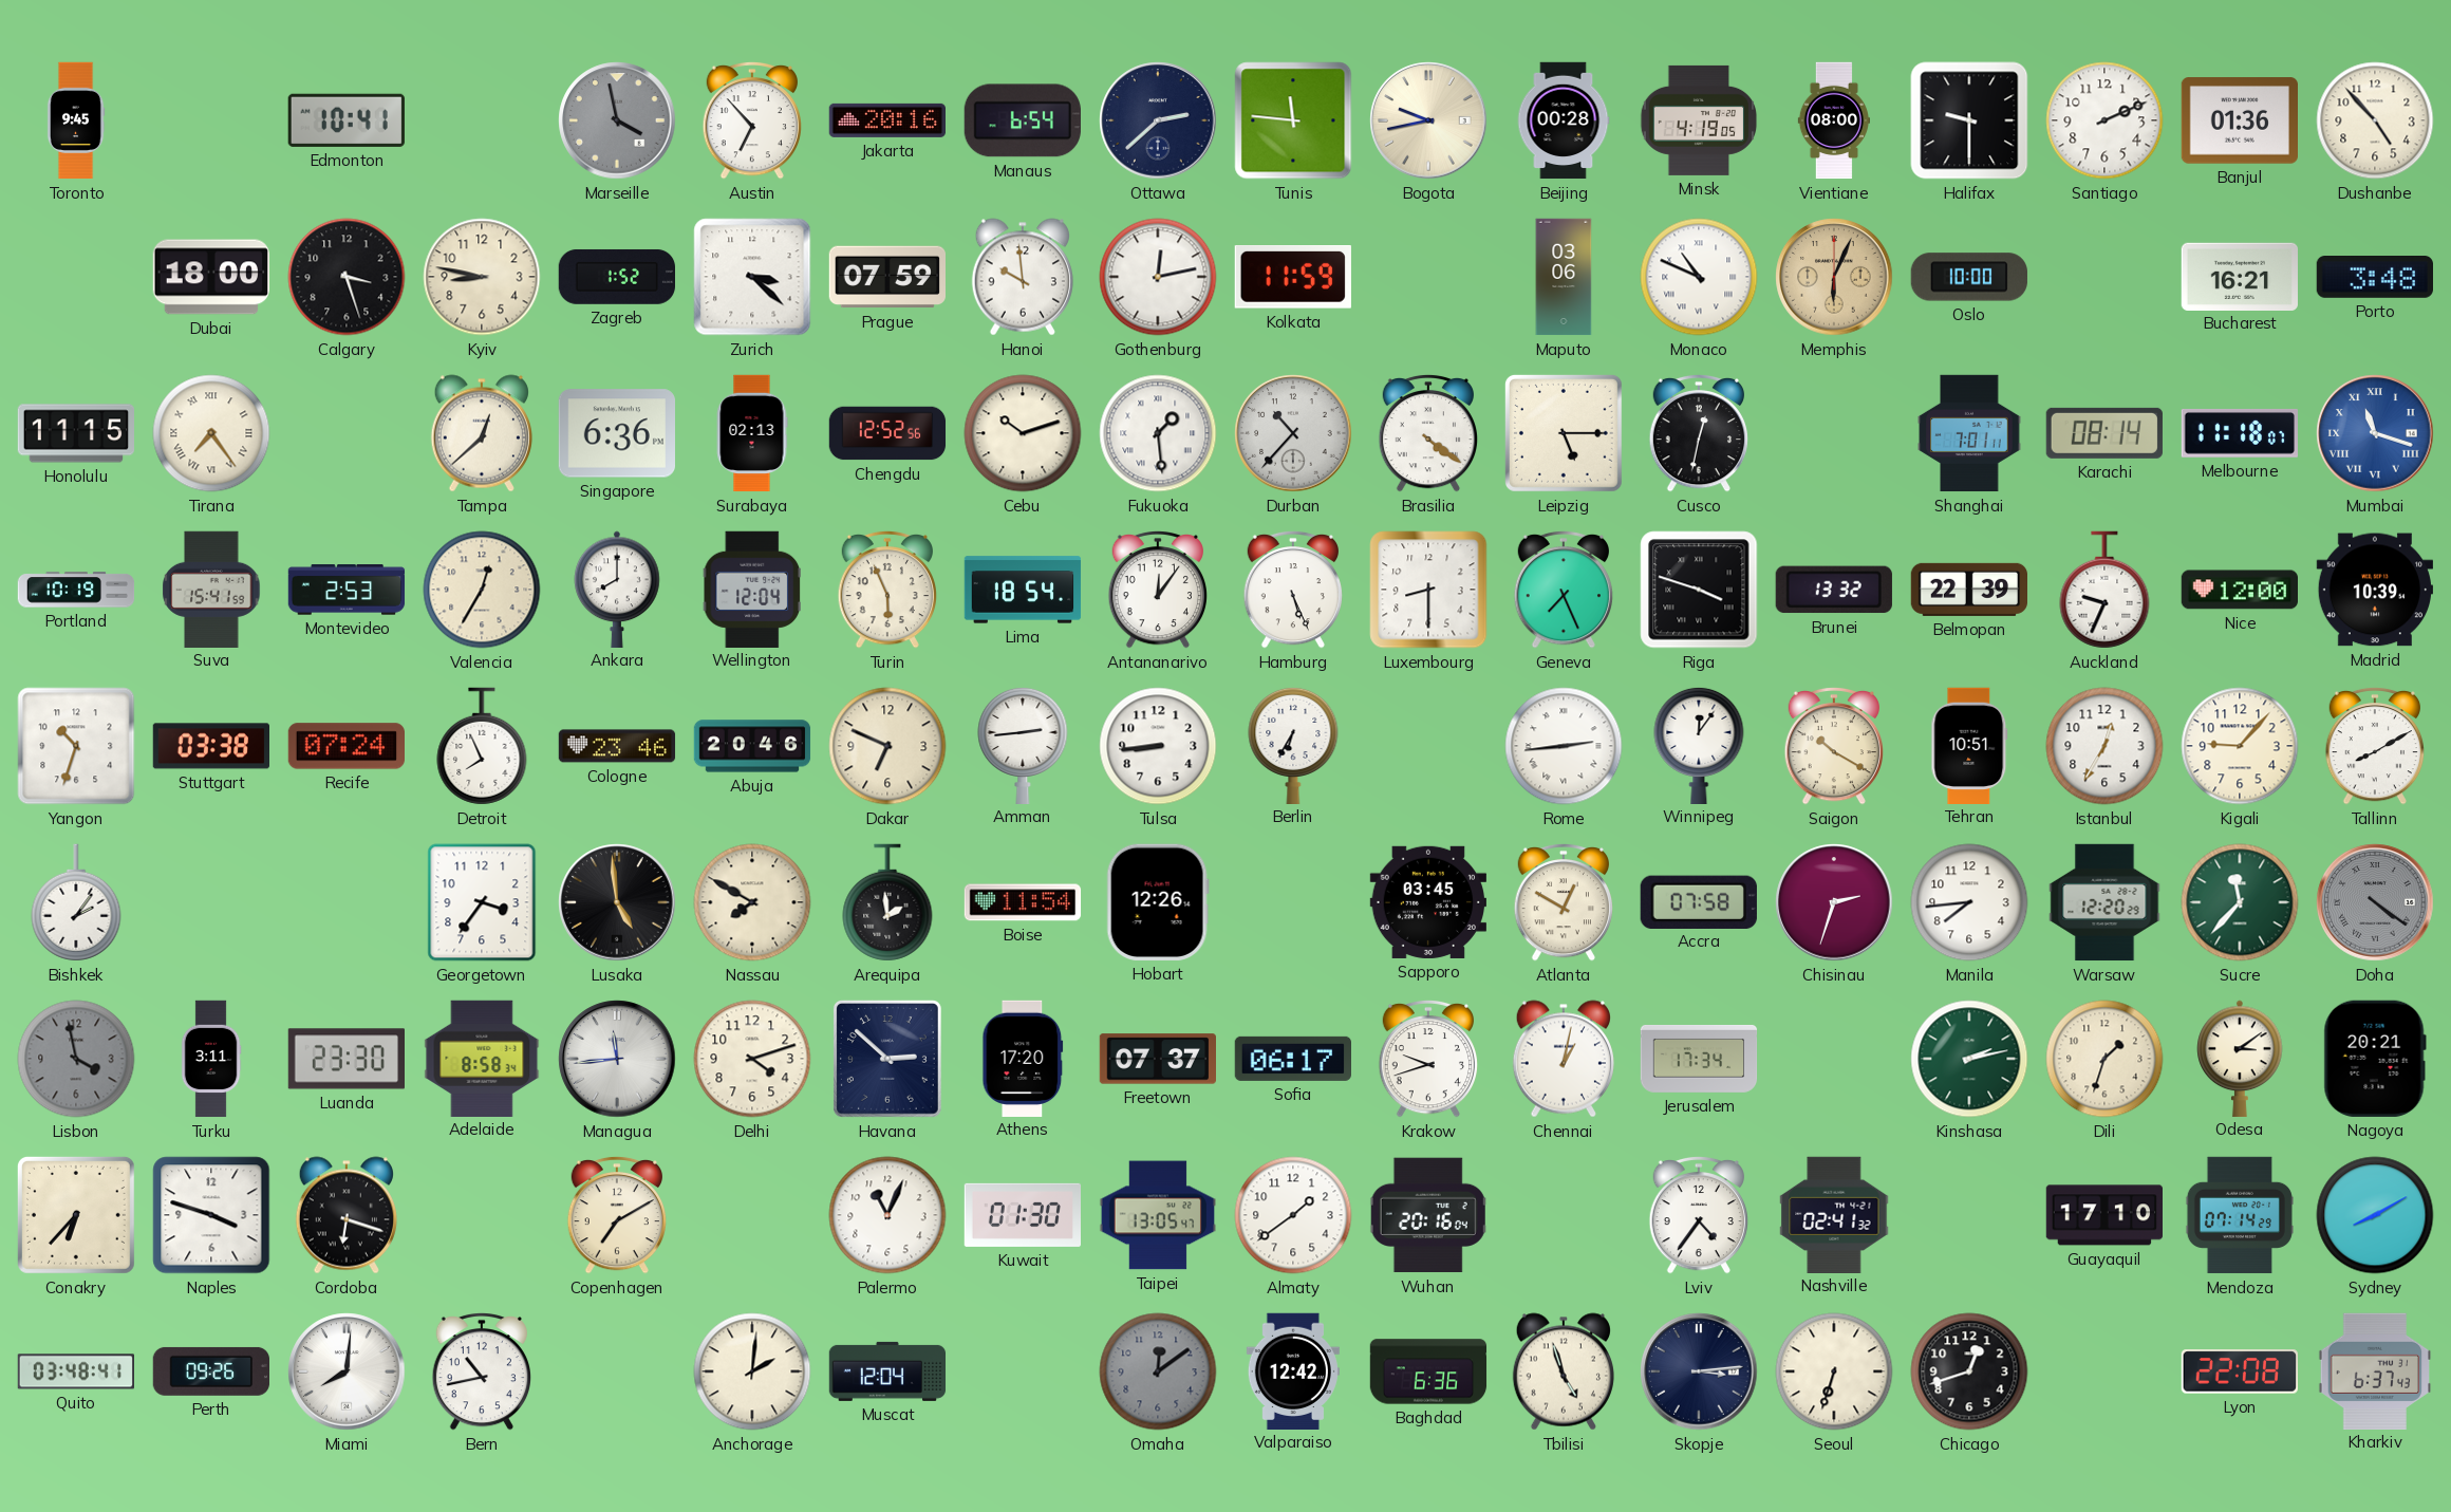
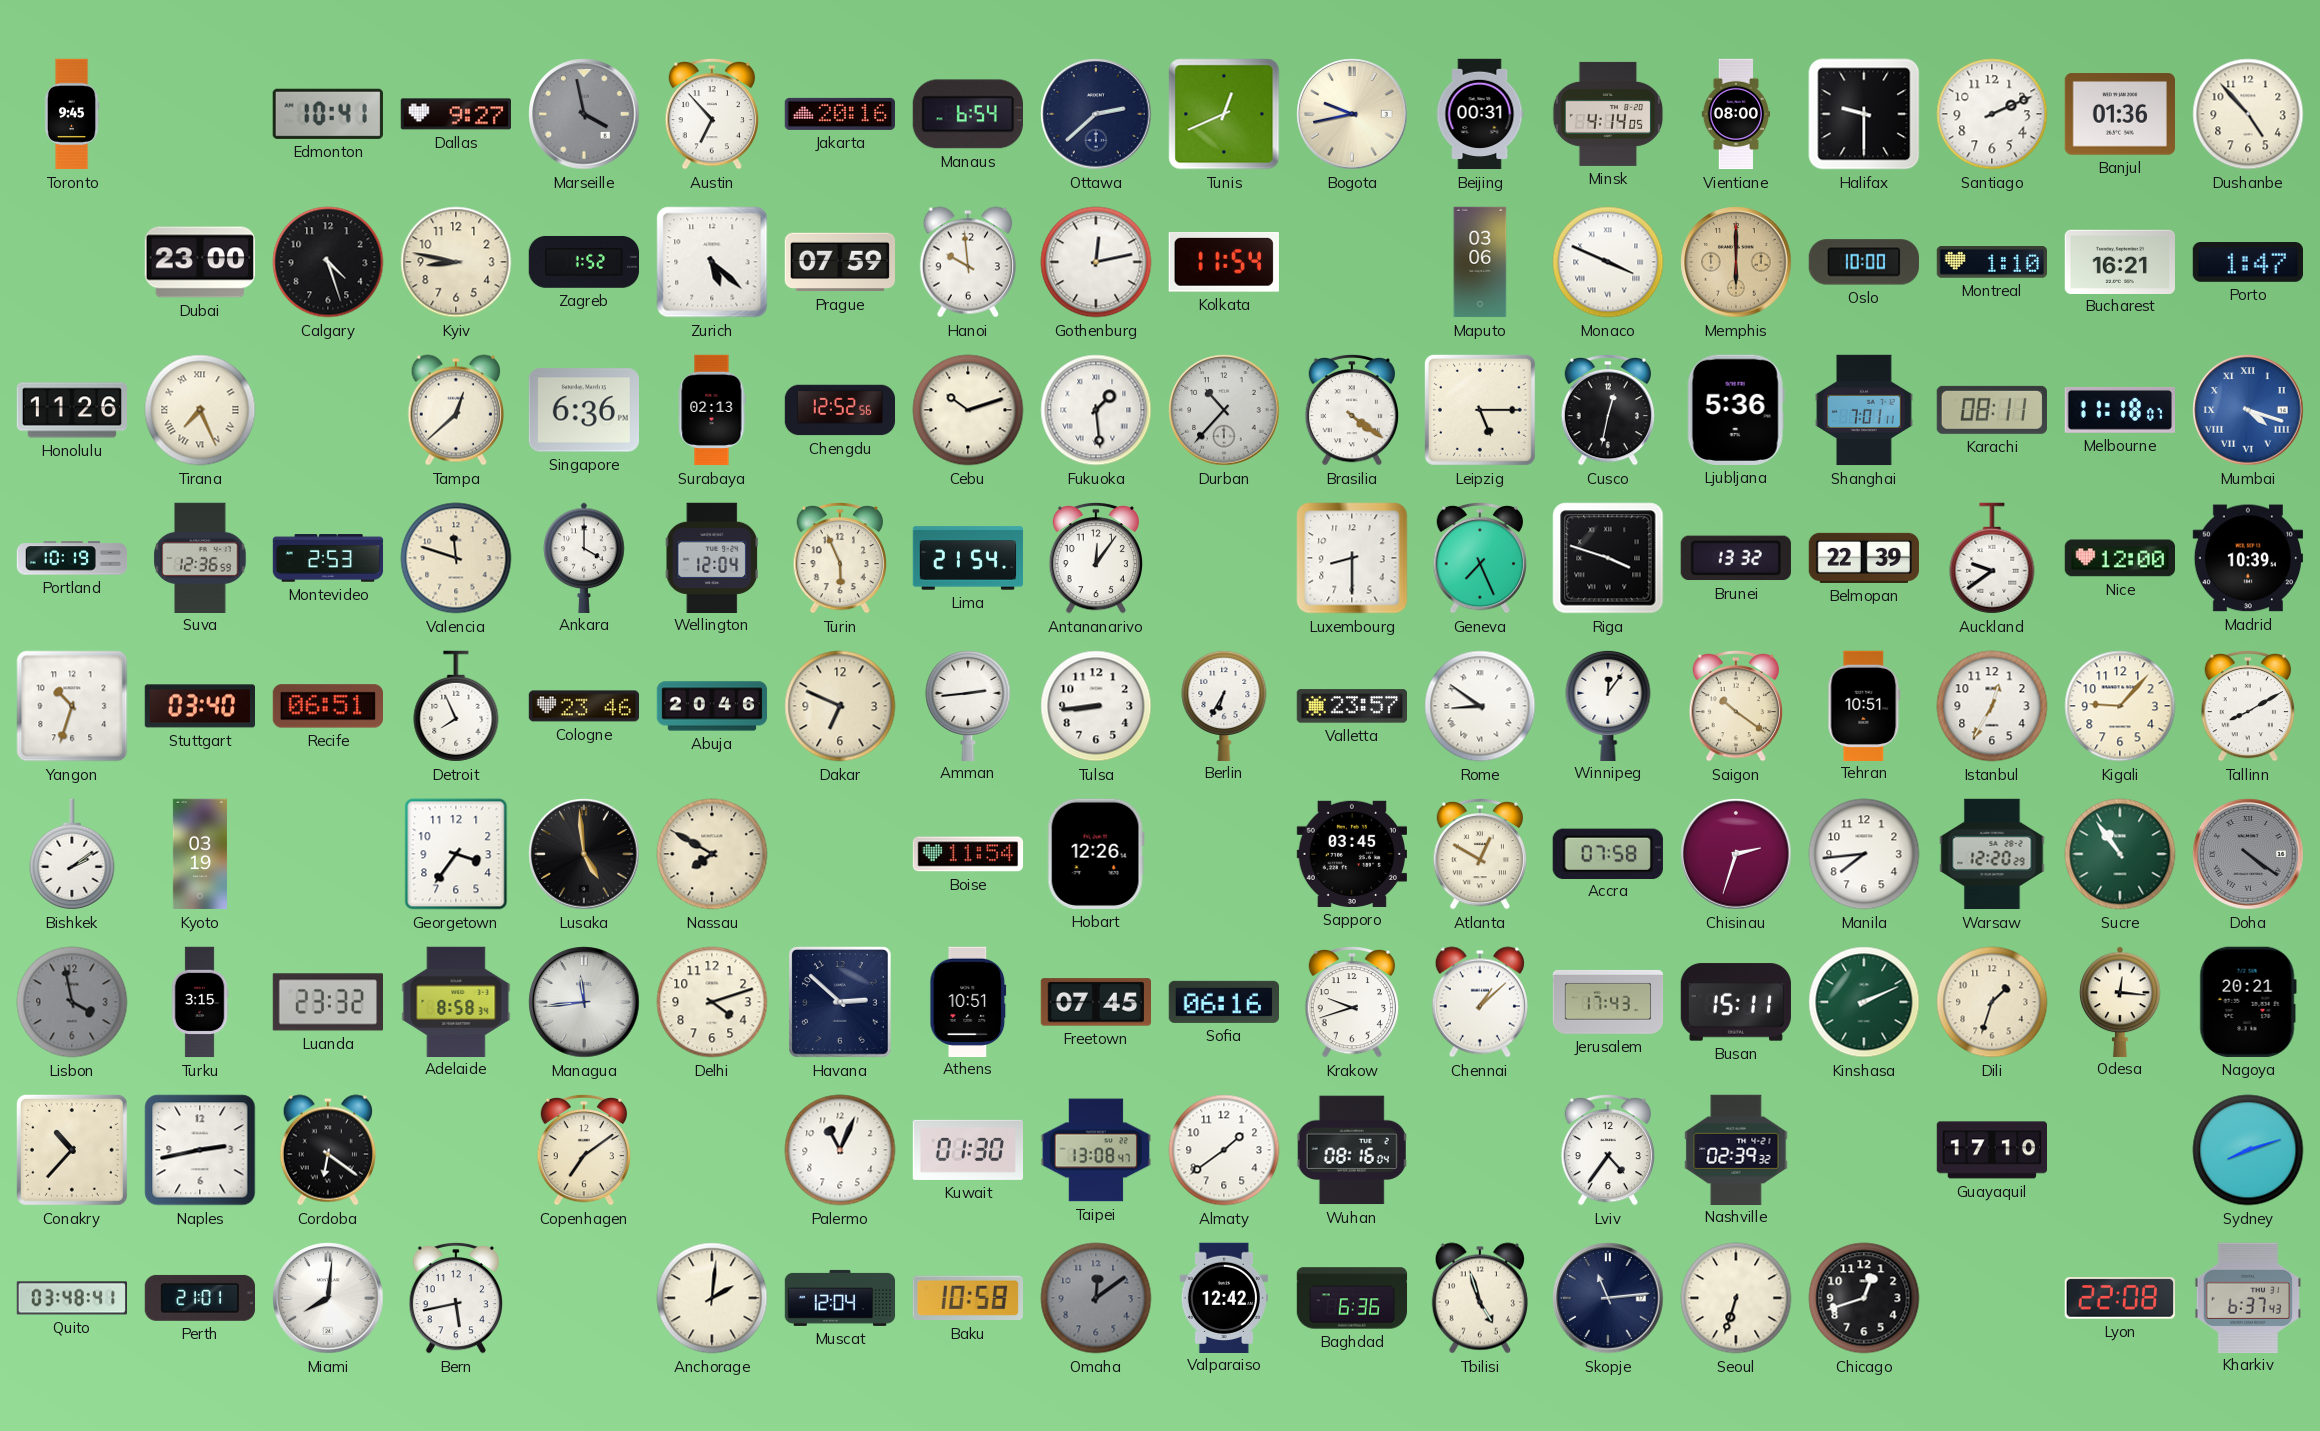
Dallas: none -> 9:27 (455, 114)
Tunis: 11:46 -> 12:41 (1224, 114)
Beijing: 00:28 -> 00:31 (1480, 114)
Minsk: 4:19 -> 4:14 (1608, 114)
Dubai: 18:00 -> 23:00 (199, 262)
Calgary: 3:27 -> 4:27 (328, 262)
Zurich: 3:22 -> 5:22 (712, 262)
Kolkata: 11:59 -> 11:54 (1224, 263)
Monaco: 10:49 -> 3:49 (1608, 262)
Memphis: 6:04 -> 6:00 (1736, 262)
Montreal: none -> 1:10 (1991, 262)
Porto: 3:48 -> 1:47 (2247, 263)
Honolulu: 11:15 -> 11:26 (72, 410)
Tirana: 7:24 -> 7:26 (200, 410)
Ljubljana: none -> 5:36 (1736, 410)
Karachi: 08:14 -> 08:11 (1992, 410)
Mumbai: 11:18 -> 4:18 (2248, 410)
Suva: 15:41 -> 12:36 (200, 557)
Valencia: 12:35 -> 11:48 (456, 558)
Ankara: 8:00 -> 4:00 (584, 557)
Lima: 18:54 -> 21:54 (968, 558)
Hamburg: 5:26 -> none (1292, 590)
Auckland: 9:34 -> 9:39 (1992, 558)
Stuttgart: 03:38 -> 03:40 (199, 706)
Recife: 07:24 -> 06:51 (327, 706)
Valletta: none -> 23:57 (1351, 706)
Rome: 2:44 -> 8:51 (1480, 706)
Saigon: 10:20 -> 10:21 (1735, 706)
Bishkek: 2:06 -> 2:09 (72, 854)
Kyoto: none -> 03:19 (200, 854)
Arequipa: 1:59 -> none (887, 902)
Sucre: 11:37 -> 10:54 (2120, 854)
Turku: 3:11 -> 3:15 (200, 1002)
Luanda: 23:30 -> 23:32 (327, 1002)
Athens: 17:20 -> 10:51 (968, 1001)
Freetown: 07:37 -> 07:45 (1095, 1002)
Sofia: 06:17 -> 06:16 (1223, 1002)
Chennai: 1:02 -> 1:08 (1480, 1002)
Jerusalem: 17:34 -> 17:43 (1608, 1002)
Busan: none -> 15:11 (1735, 1002)
Kinshasa: 2:13 -> 2:11 (1864, 1002)
Odesa: 3:09 -> 12:16 (2120, 1001)
Conakry: 6:37 -> 10:37 (72, 1150)
Naples: 3:48 -> 2:43 (200, 1150)
Cordoba: 6:18 -> 6:21 (328, 1150)
Copenhagen: 7:10 -> 7:09 (583, 1150)
Taipei: 13:05 -> 13:08 (1095, 1150)
Wuhan: 20:16 -> 08:16 (1352, 1150)
Nashville: 02:41 -> 02:39 (1736, 1149)
Mendoza: 07:14 -> none (2240, 1215)
Sydney: 8:10 -> 8:12 (2248, 1150)
Perth: 09:26 -> 21:01 (199, 1298)
Bern: 10:43 -> 5:43 (455, 1298)
Baku: none -> 10:58 (968, 1298)
Skopje: 3:14 -> 11:14 (1608, 1298)
